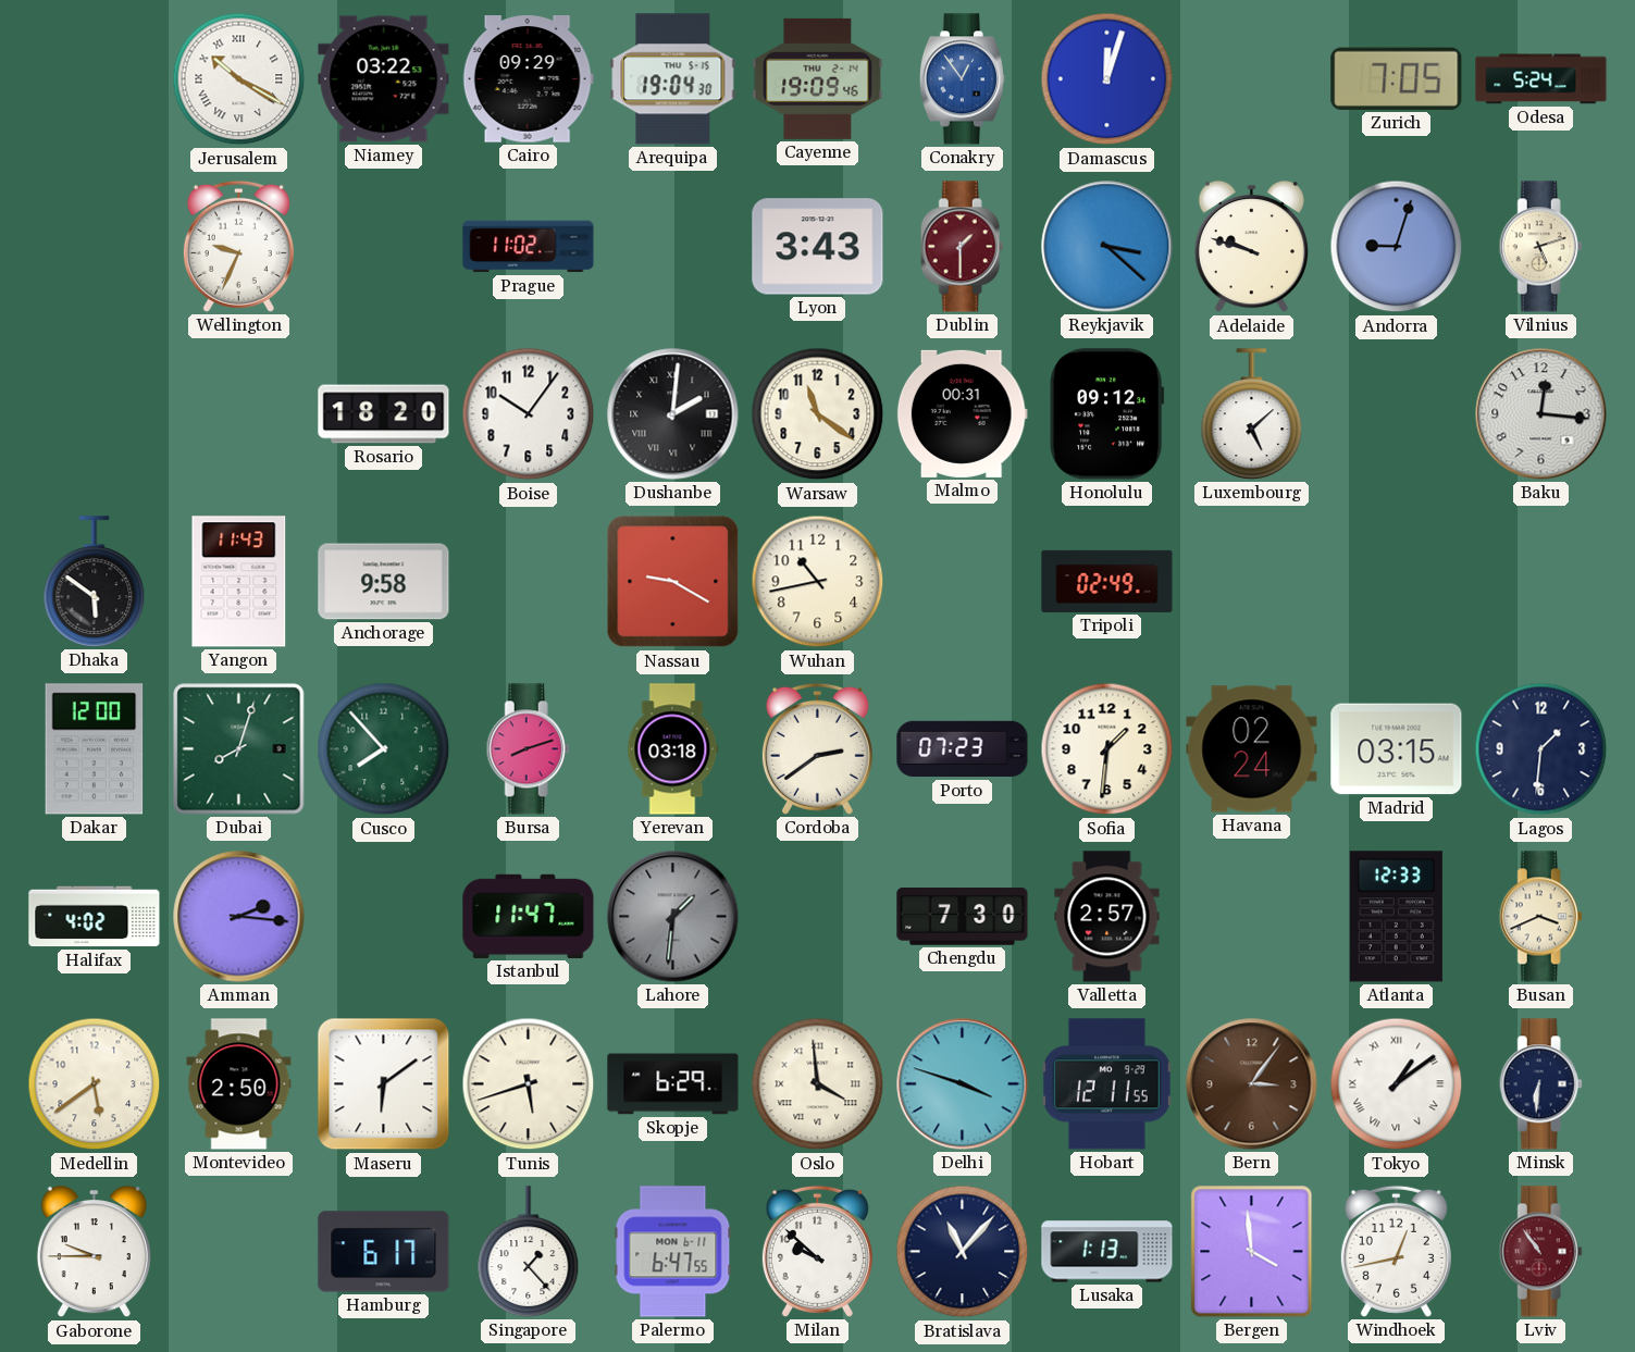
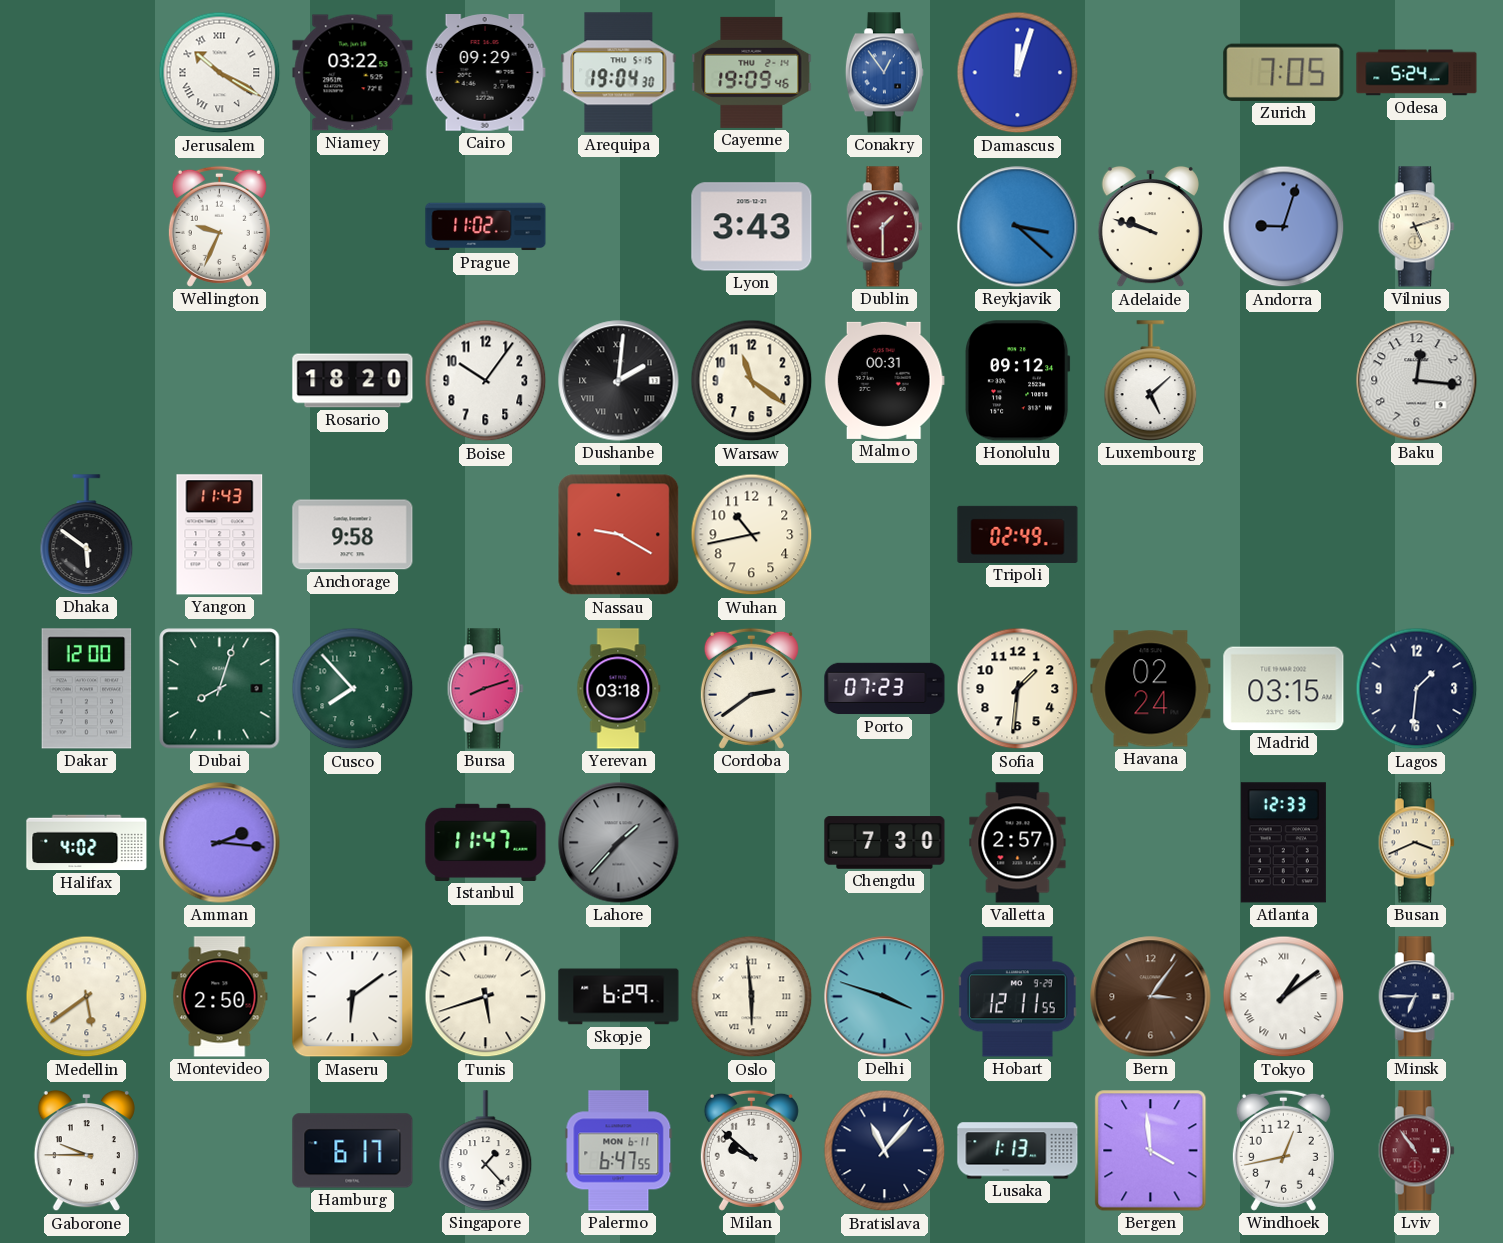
Lahore: 1:31 -> 1:37 (619, 843)
Oslo: 3:59 -> 5:59 (752, 997)
Minsk: 6:31 -> 6:45 (1416, 997)
